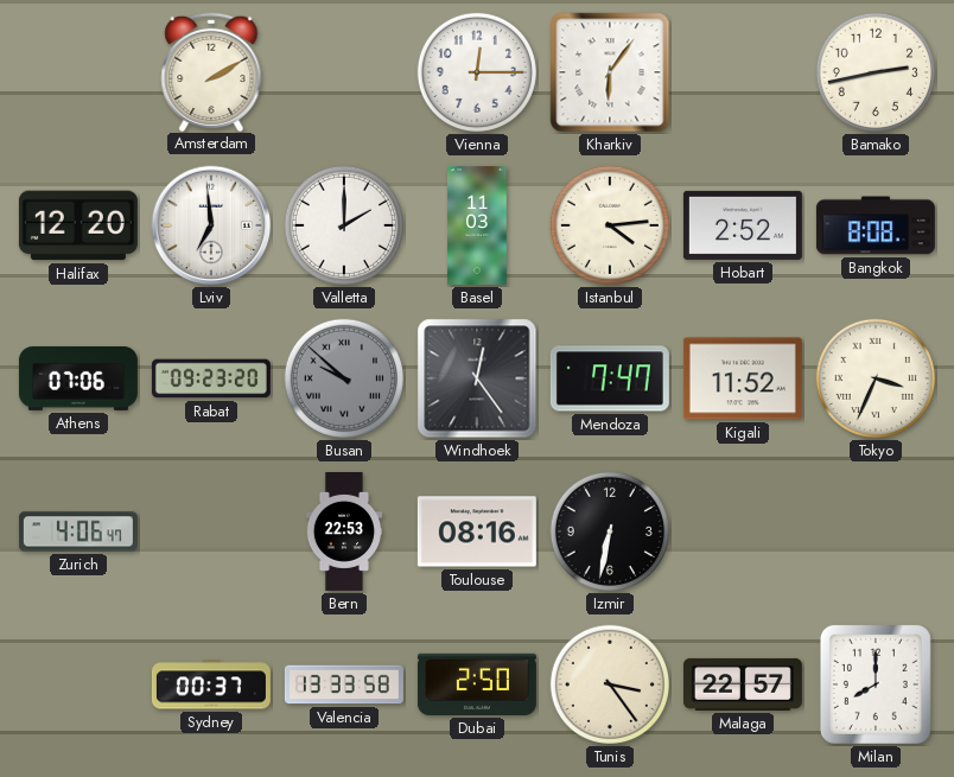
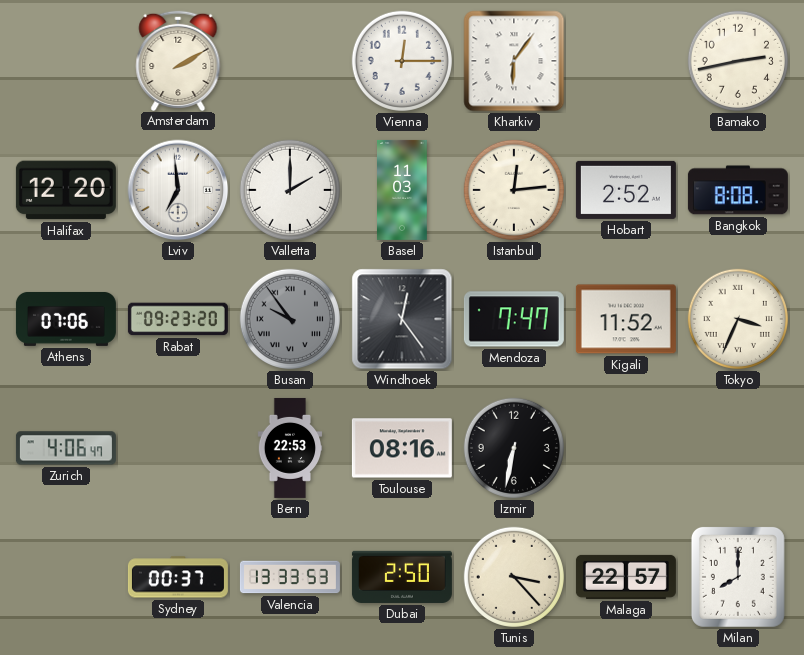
Istanbul: 4:14 -> 12:14 (514, 190)
Busan: 9:52 -> 9:54 (290, 319)
Valencia: 13:33:58 -> 13:33:53 (290, 577)
Tunis: 3:24 -> 3:23 (514, 577)
